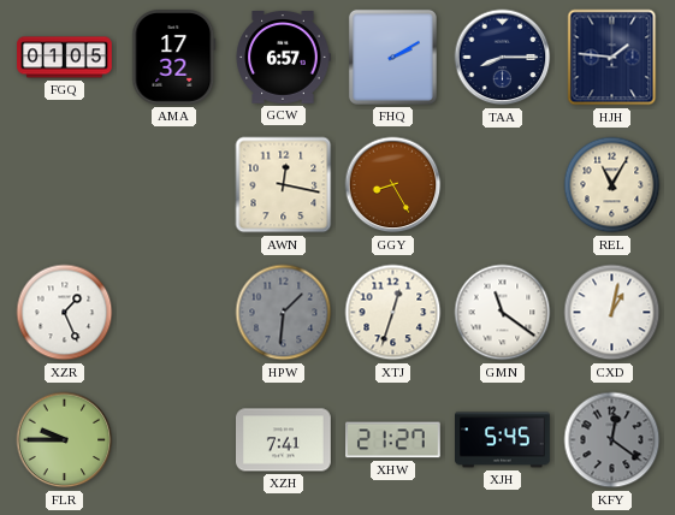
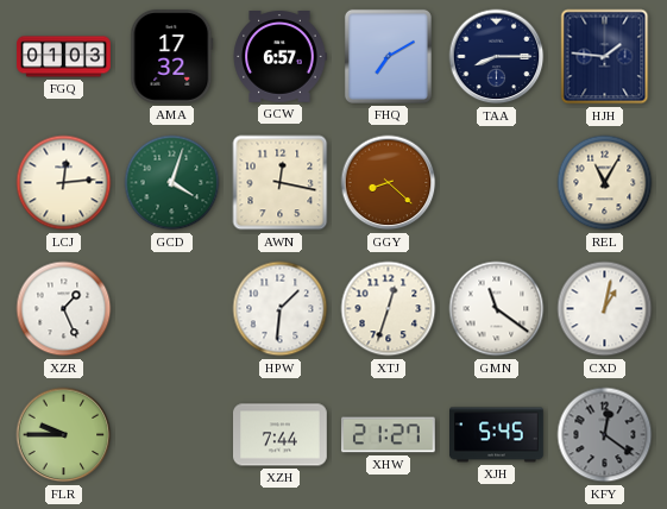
FGQ: 01:05 -> 01:03 (64, 57)
FHQ: 2:10 -> 7:10 (388, 56)
LCJ: none -> 12:14 (64, 183)
GCD: none -> 4:03 (172, 183)
GGY: 8:25 -> 8:22 (389, 183)
HPW dial: grey -> white (281, 309)
XZH: 7:41 -> 7:44 (281, 435)
